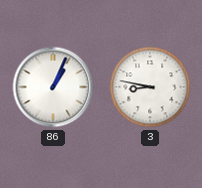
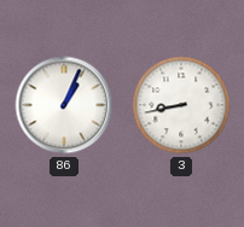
3: 8:47 -> 8:43 (181, 105)
